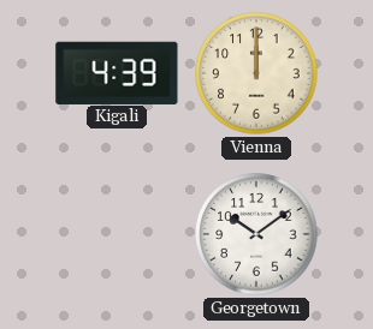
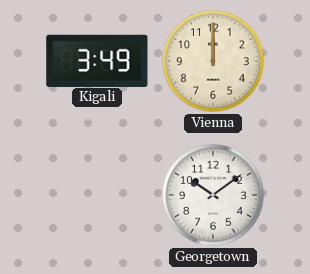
Kigali: 4:39 -> 3:49 (97, 60)
